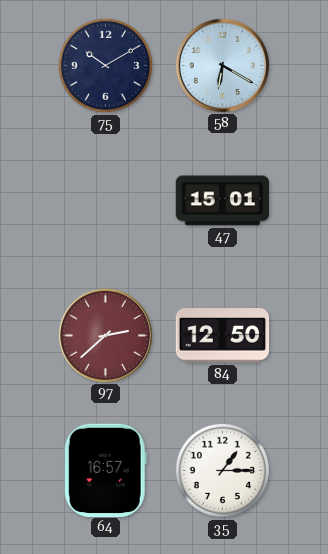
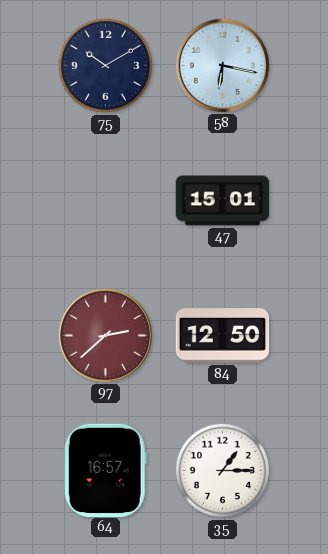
58: 6:20 -> 6:17 (222, 65)
